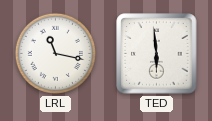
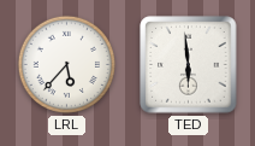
LRL: 11:17 -> 5:37 (66, 64)
